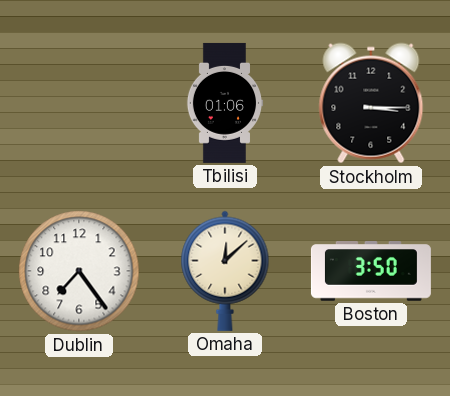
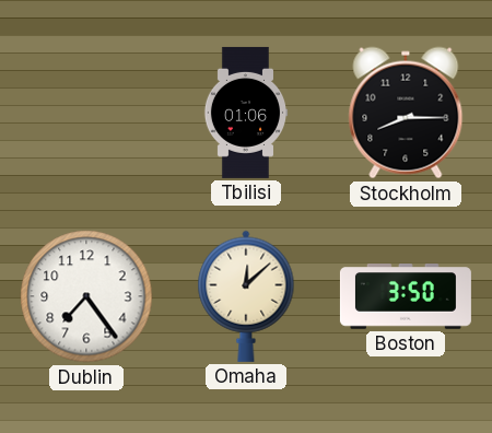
Stockholm: 3:15 -> 8:15 (406, 113)
